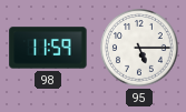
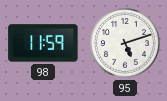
95: 5:15 -> 5:12 (126, 44)
